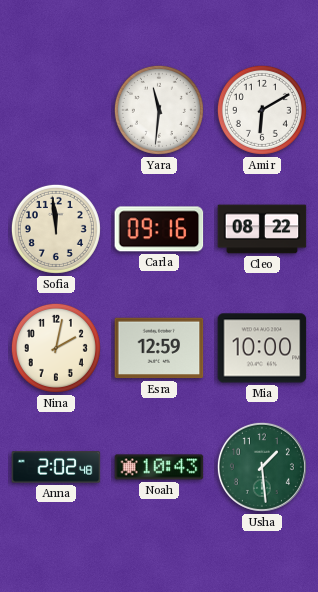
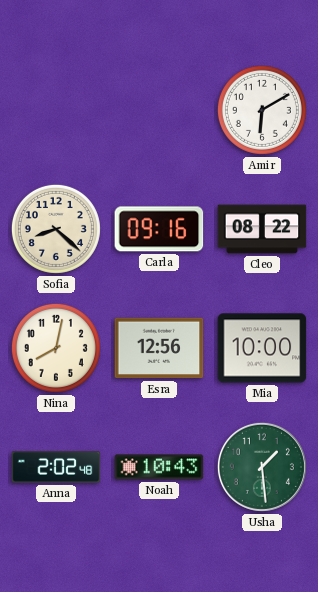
Yara: 11:31 -> none (159, 110)
Sofia: 11:59 -> 8:22 (56, 229)
Nina: 2:02 -> 8:02 (56, 348)
Esra: 12:59 -> 12:56 (159, 348)
